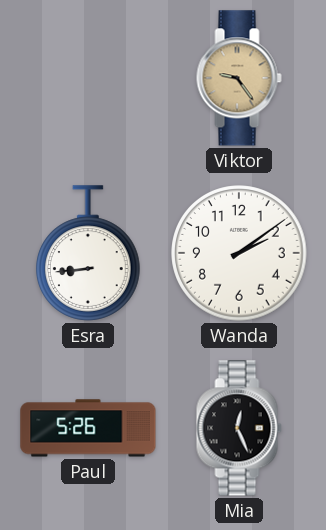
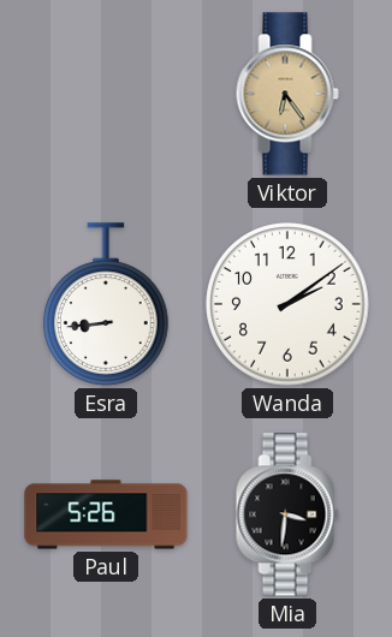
Viktor: 9:24 -> 6:24 (287, 94)
Mia: 12:26 -> 3:31 (287, 514)
